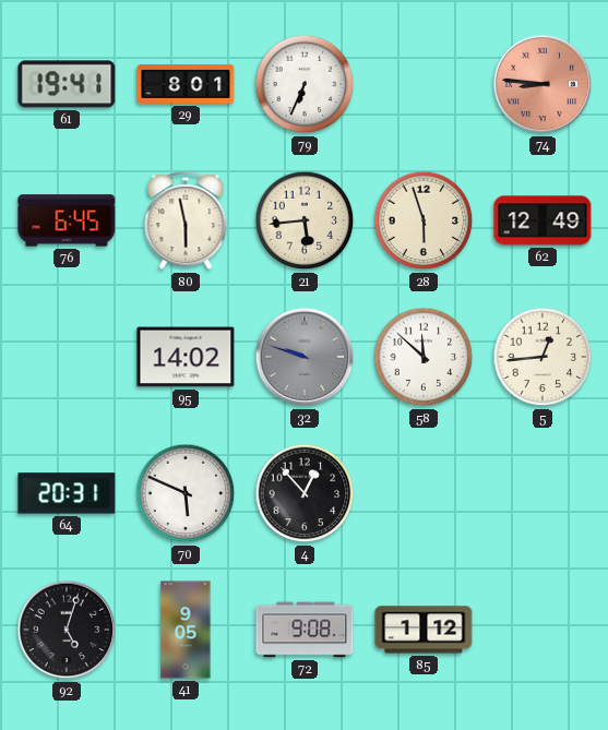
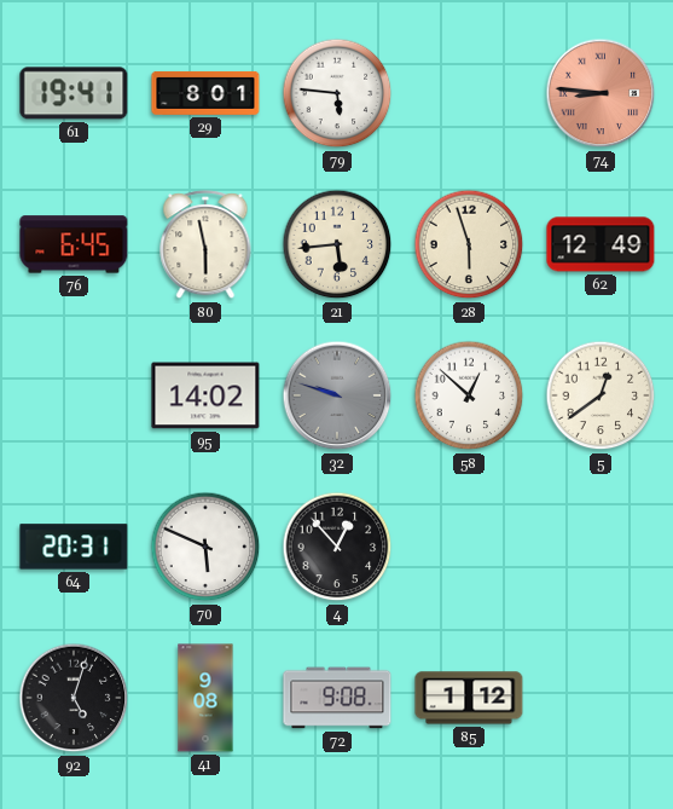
79: 6:34 -> 5:46 (337, 93)
58: 11:52 -> 12:52 (469, 395)
5: 12:44 -> 12:39 (601, 395)
41: 9:05 -> 9:08 (205, 698)
